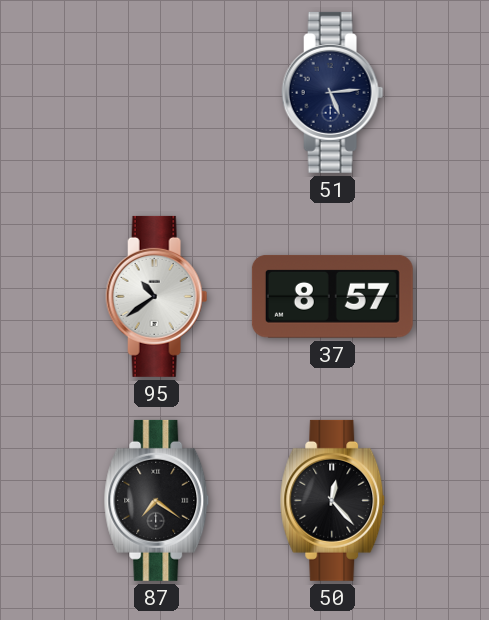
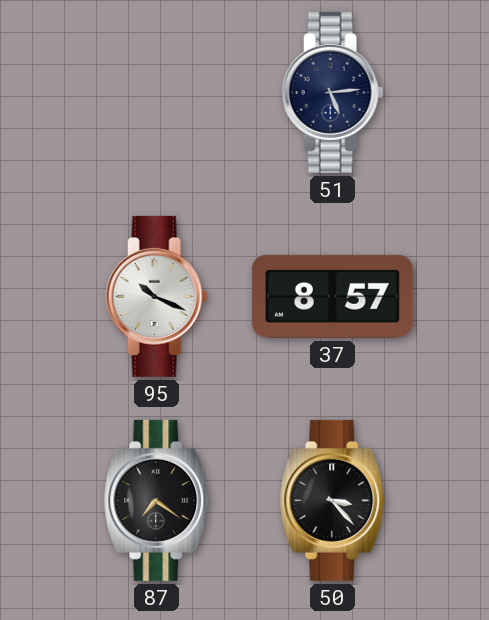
95: 10:39 -> 10:19 (157, 296)
50: 12:23 -> 3:23 (333, 500)
